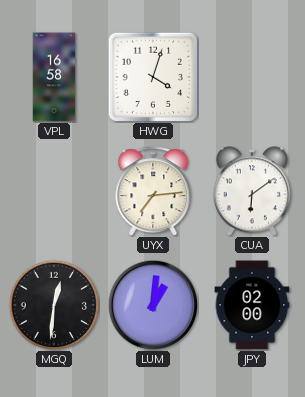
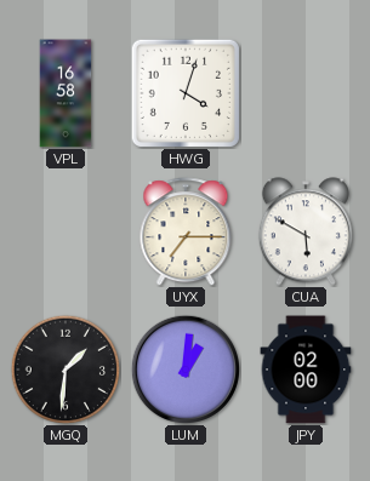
UYX: 7:14 -> 7:15 (186, 231)
CUA: 6:09 -> 5:50 (306, 231)
MGQ: 12:31 -> 1:31 (64, 368)
